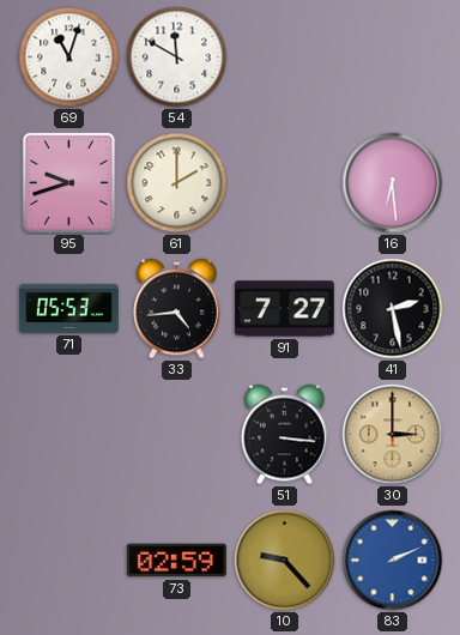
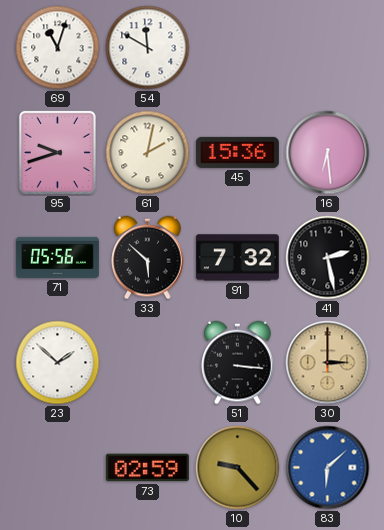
61: 2:00 -> 2:02 (148, 153)
45: none -> 15:36 (237, 152)
71: 05:53 -> 05:56 (57, 257)
33: 4:44 -> 5:52 (148, 258)
91: 7:27 -> 7:32 (237, 258)
23: none -> 1:52 (58, 363)
83: 2:11 -> 6:08 (328, 468)
